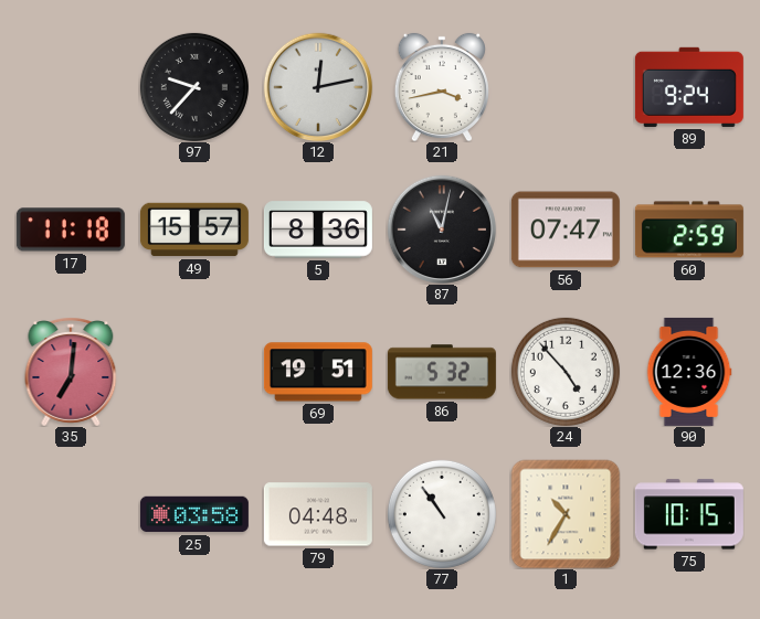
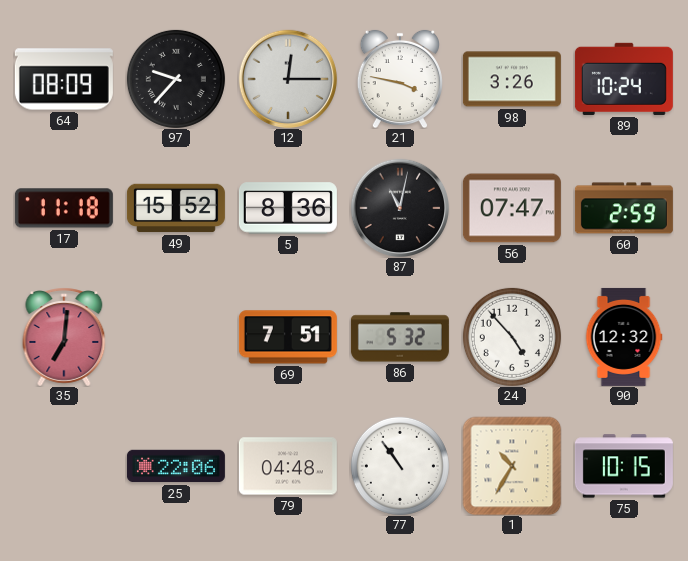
64: none -> 08:09 (64, 79)
12: 12:13 -> 12:15 (287, 78)
21: 3:43 -> 3:47 (400, 79)
98: none -> 3:26 (512, 79)
89: 9:24 -> 10:24 (624, 79)
49: 15:57 -> 15:52 (176, 208)
69: 19:51 -> 7:51 (288, 337)
90: 12:36 -> 12:32 (624, 337)
25: 03:58 -> 22:06 (176, 466)
